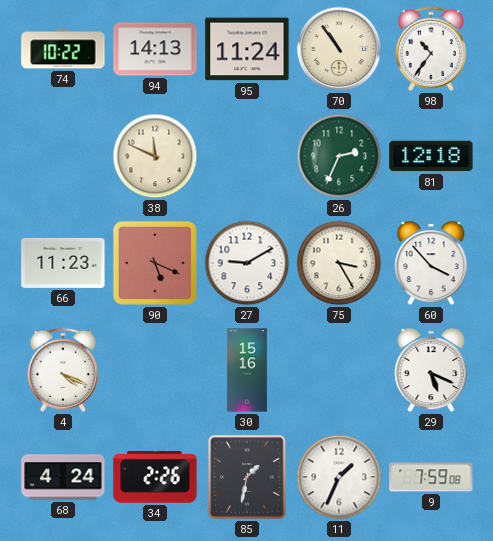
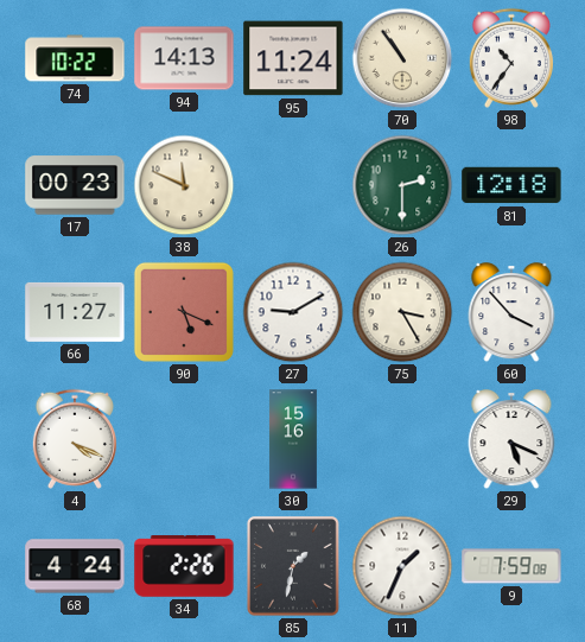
17: none -> 00:23 (75, 185)
26: 2:34 -> 2:30 (402, 185)
66: 11:23 -> 11:27 (75, 312)
